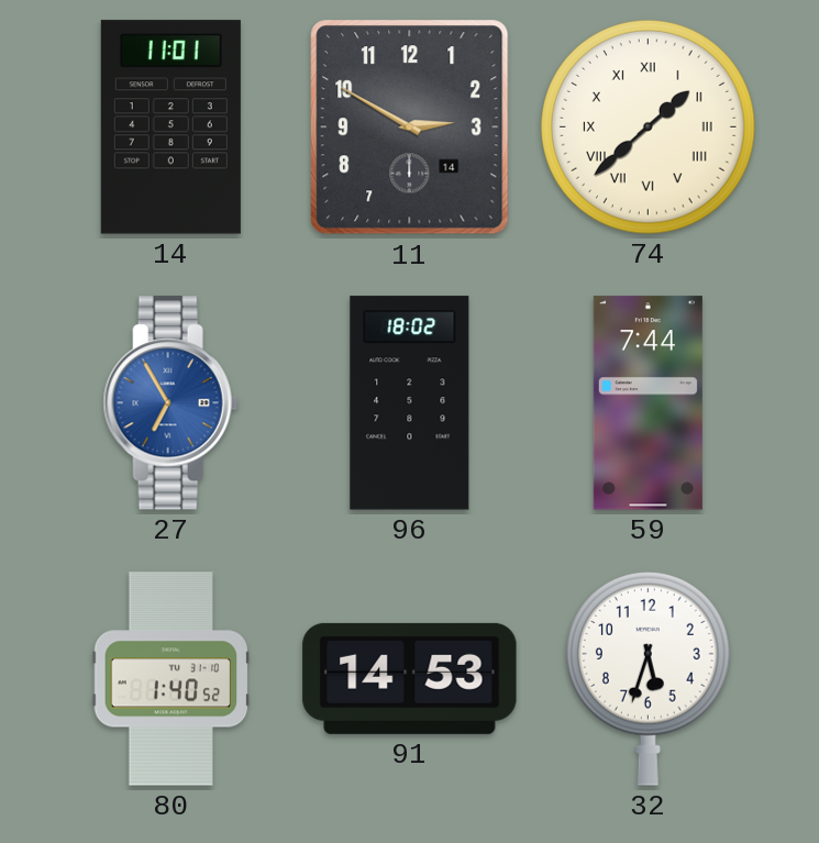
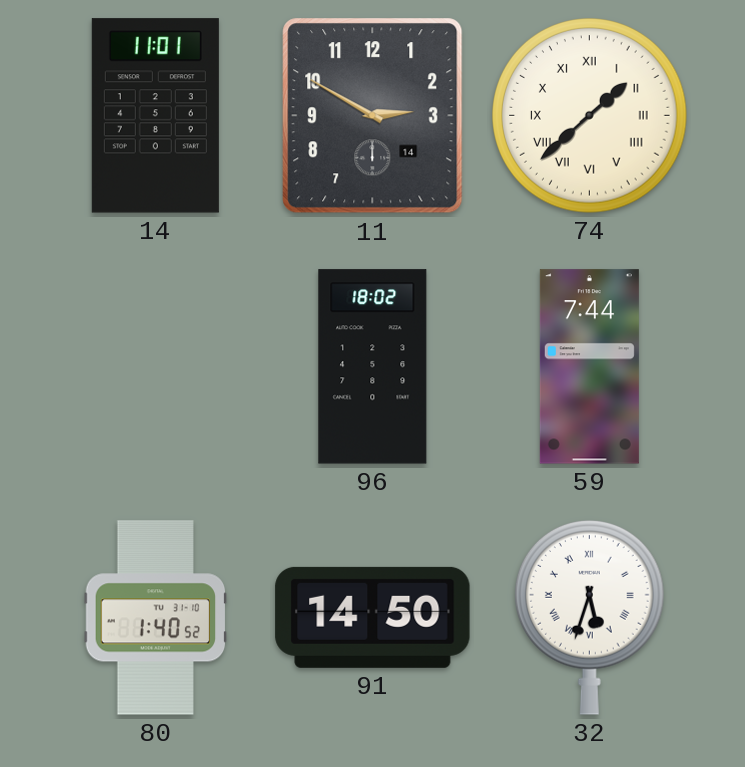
27: 6:55 -> none (170, 403)
91: 14:53 -> 14:50 (373, 617)
32 numerals: Arabic -> Roman (589, 617)
